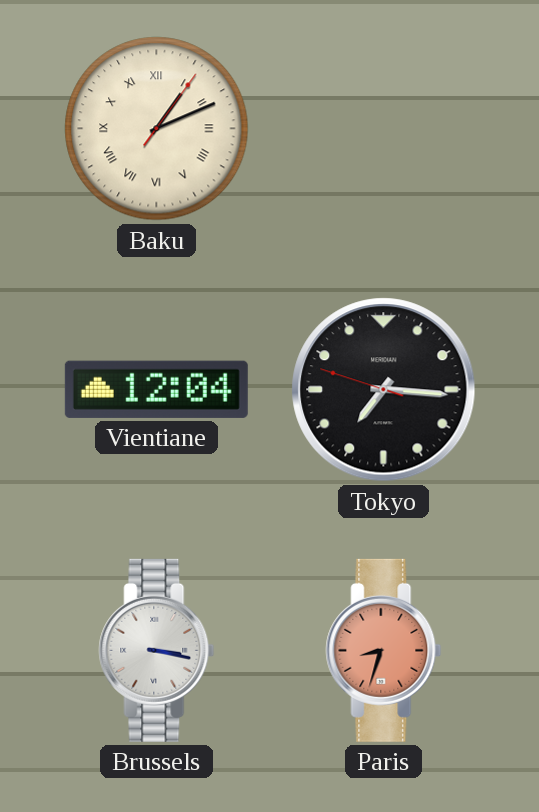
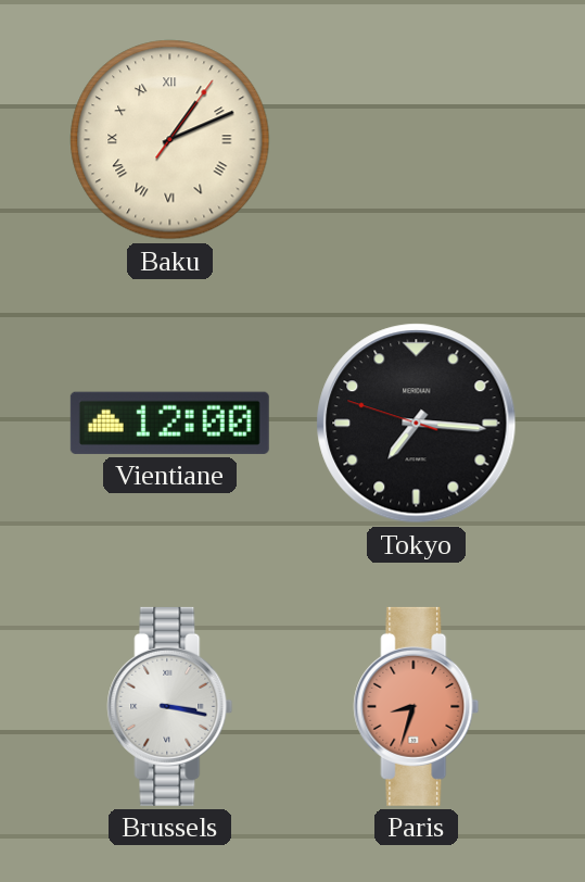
Vientiane: 12:04 -> 12:00 (169, 423)
